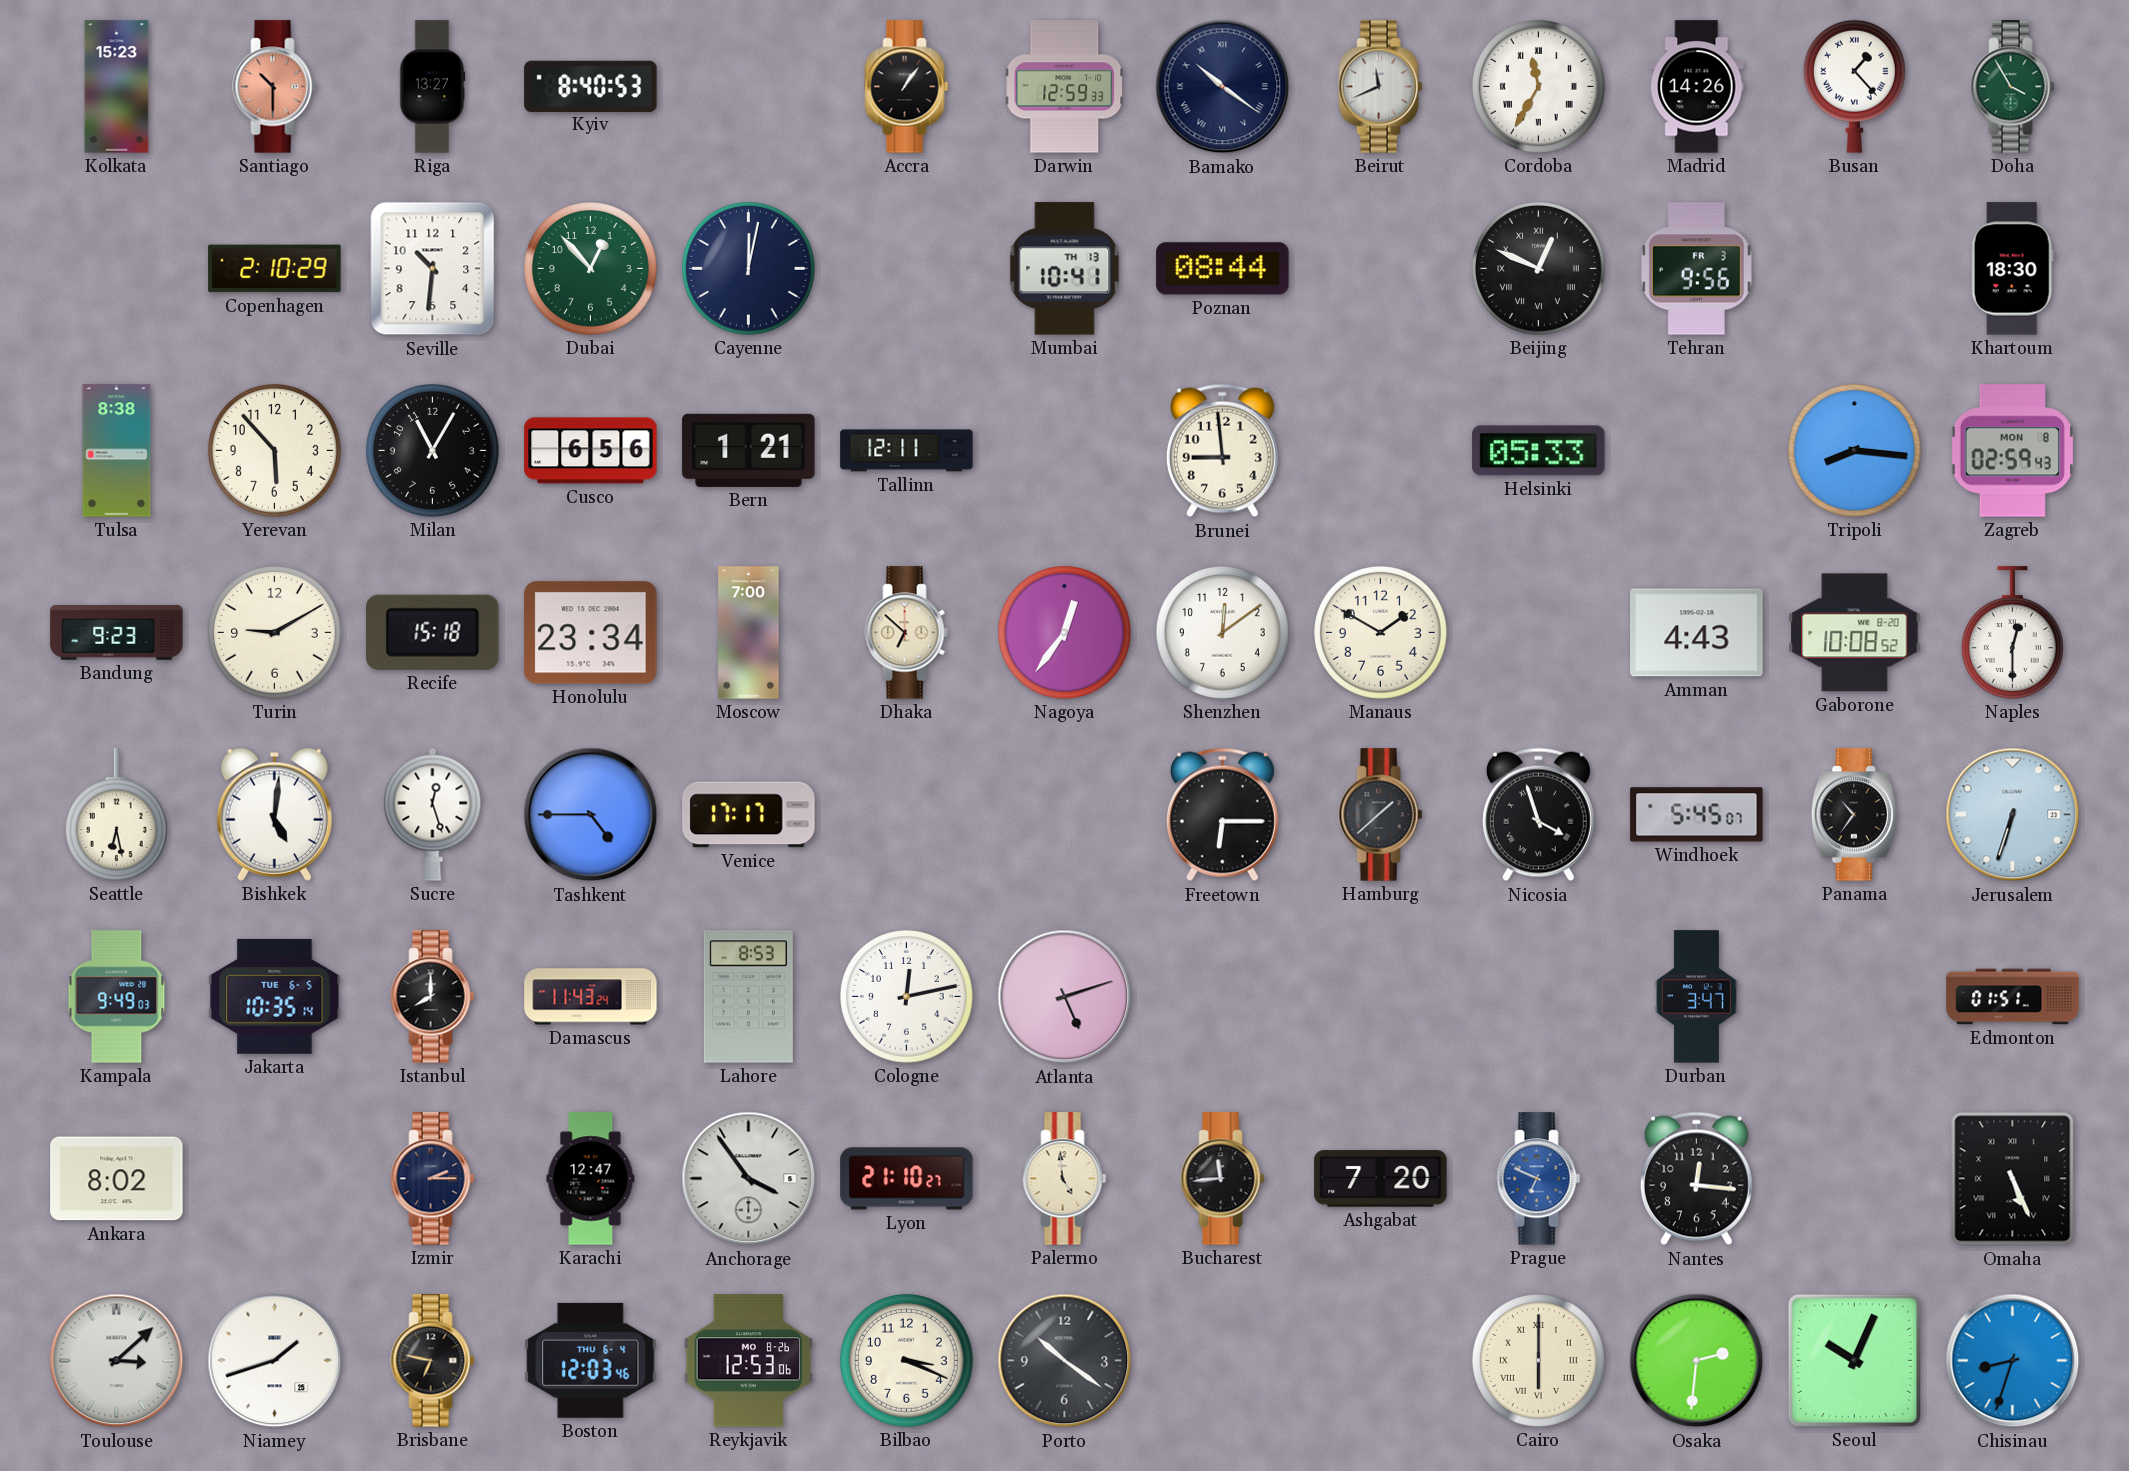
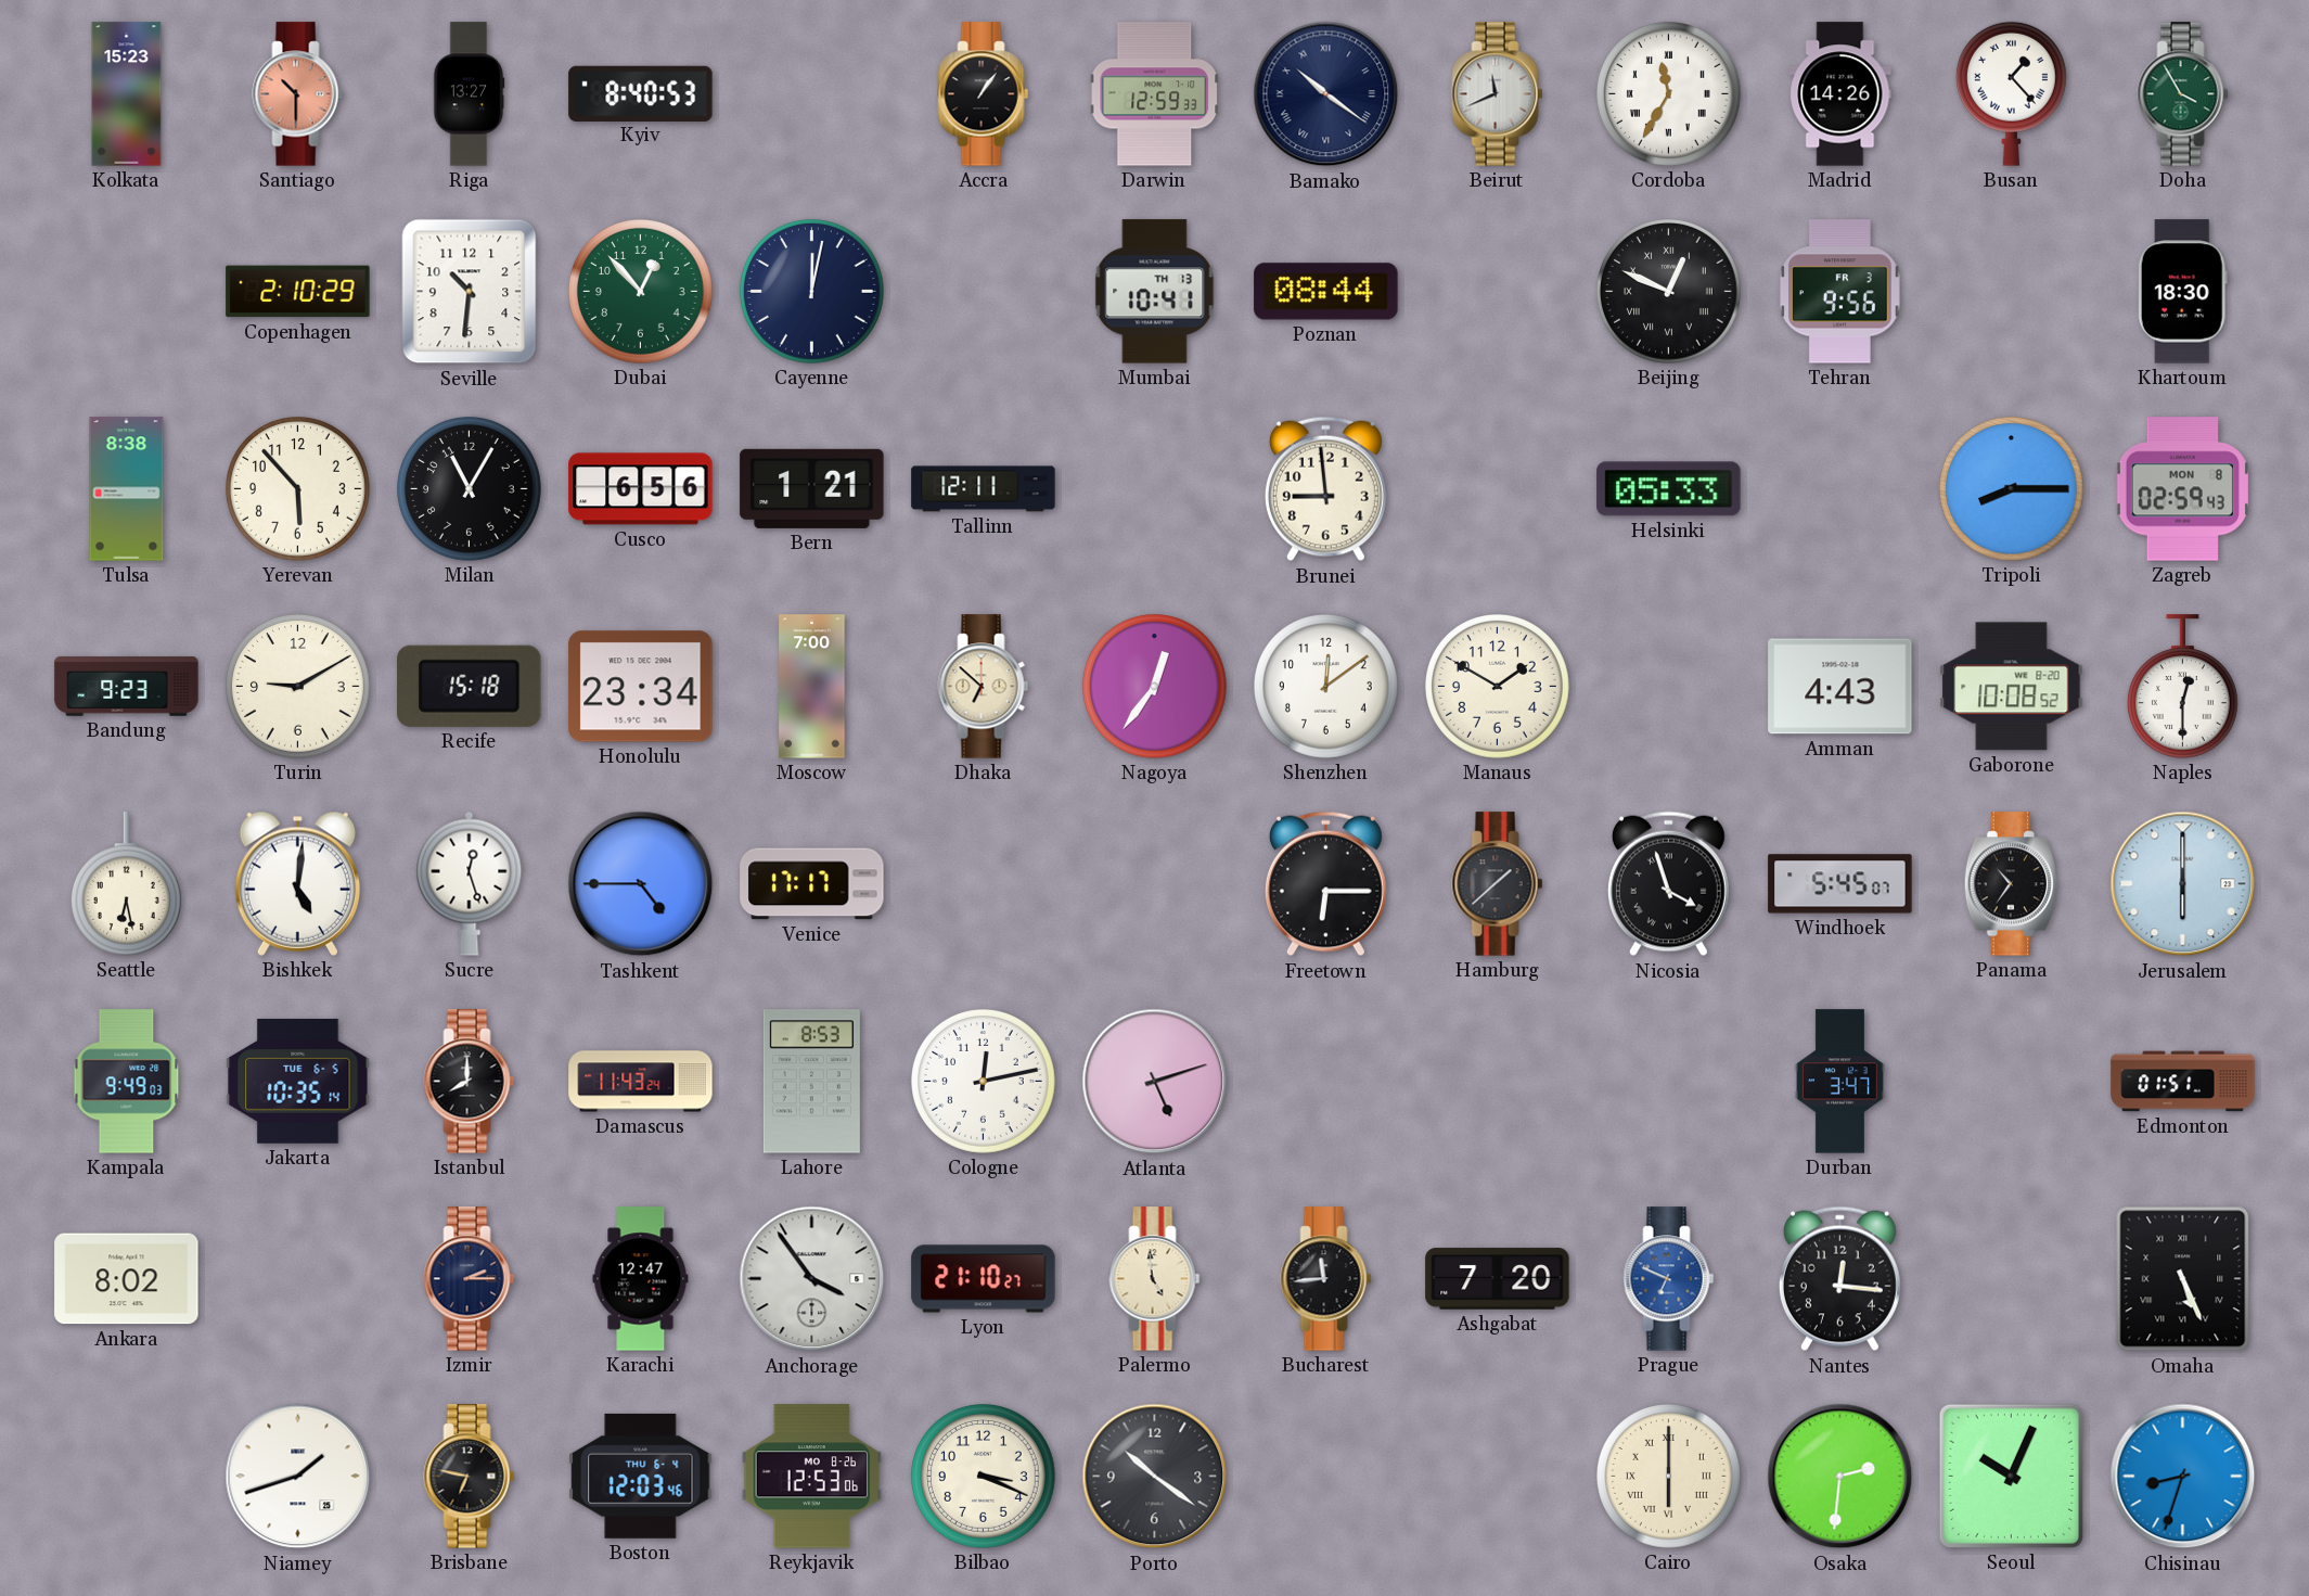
Tripoli: 8:16 -> 8:15 (2012, 489)
Jerusalem: 6:33 -> 6:00 (2183, 884)
Toulouse: 3:08 -> none (117, 1361)
